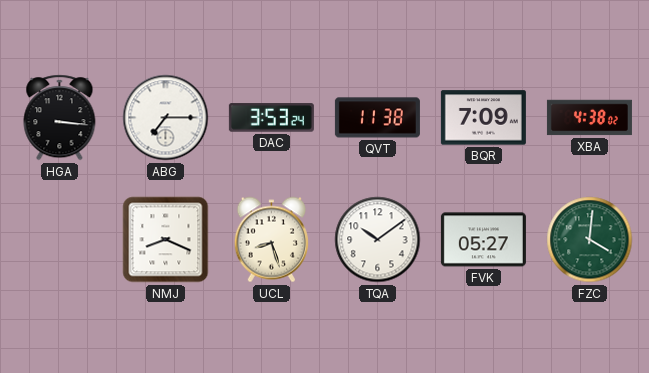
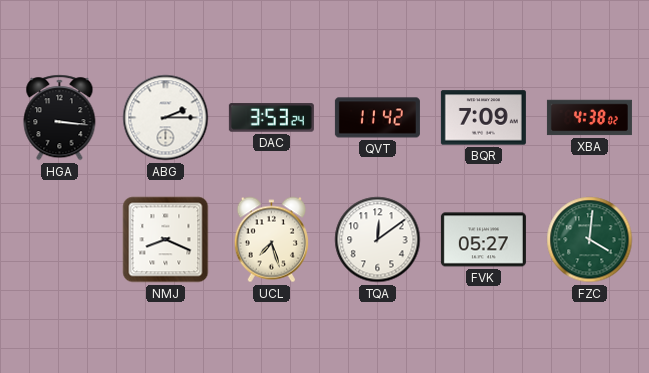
ABG: 7:15 -> 2:15 (166, 118)
QVT: 11:38 -> 11:42 (377, 118)
UCL: 8:27 -> 7:27 (271, 240)
TQA: 10:09 -> 12:09 (378, 240)
